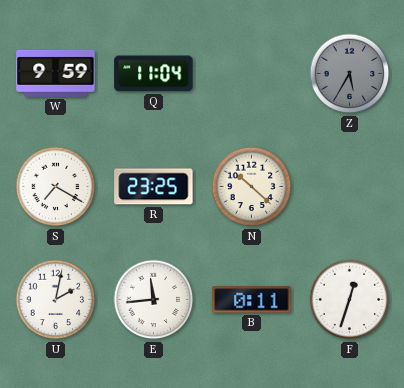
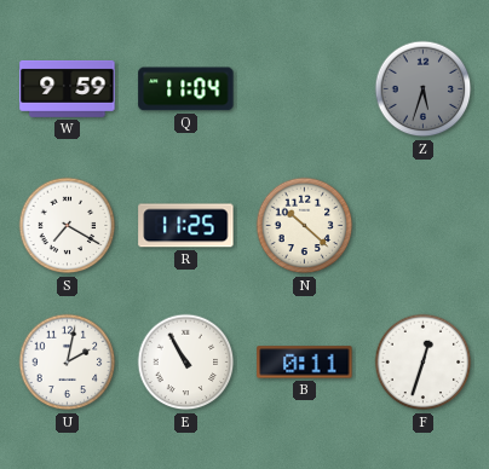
Z: 5:35 -> 5:33 (424, 89)
R: 23:25 -> 11:25 (186, 226)
E: 11:44 -> 10:55 (186, 363)
